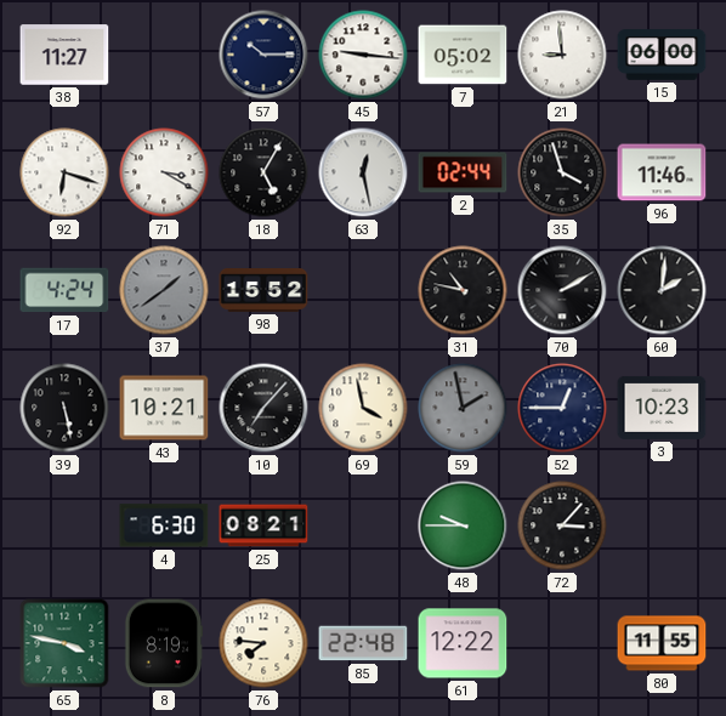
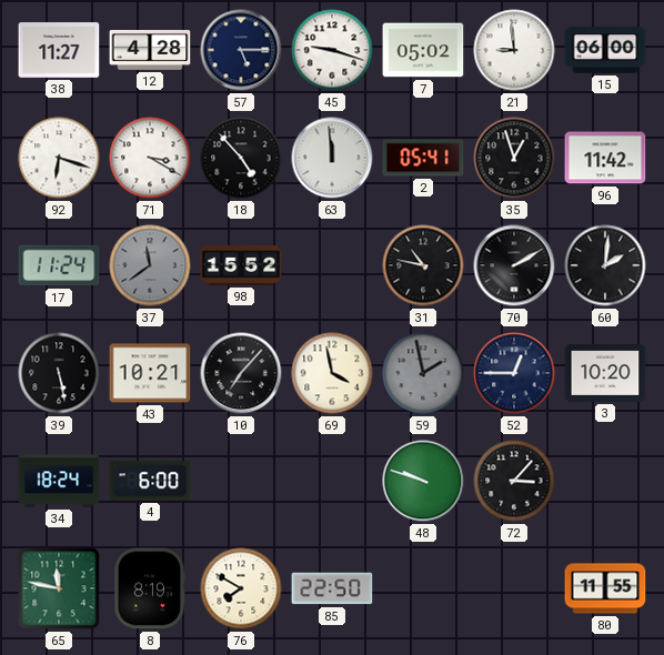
12: none -> 4:28 (150, 50)
57: 10:15 -> 5:15 (241, 50)
45: 9:16 -> 9:18 (332, 50)
18: 5:05 -> 4:53 (241, 158)
63: 12:28 -> 11:59 (332, 158)
2: 02:44 -> 05:41 (423, 158)
35: 3:57 -> 12:57 (514, 158)
96: 11:46 -> 11:42 (605, 158)
17: 4:24 -> 11:24 (59, 265)
37: 1:39 -> 11:39 (150, 265)
3: 10:23 -> 10:20 (605, 373)
34: none -> 18:24 (59, 481)
4: 6:30 -> 6:00 (150, 481)
25: 08:21 -> none (263, 525)
48: 9:45 -> 9:48 (423, 481)
65: 3:47 -> 11:47 (59, 588)
76: 7:46 -> 7:50 (241, 588)
85: 22:48 -> 22:50 (332, 588)
61: 12:22 -> none (463, 643)
